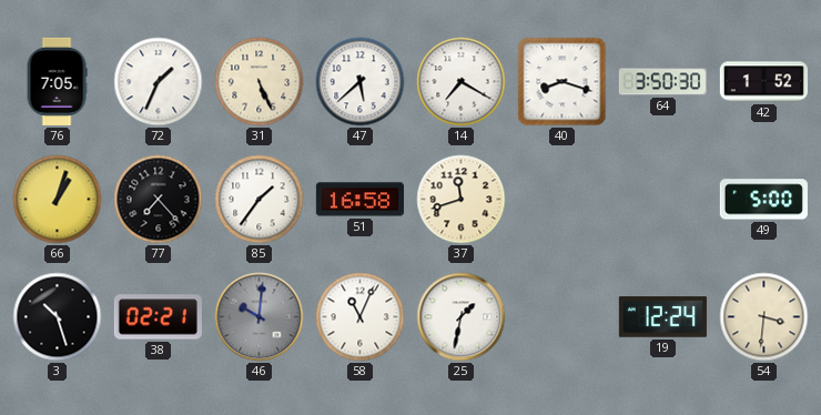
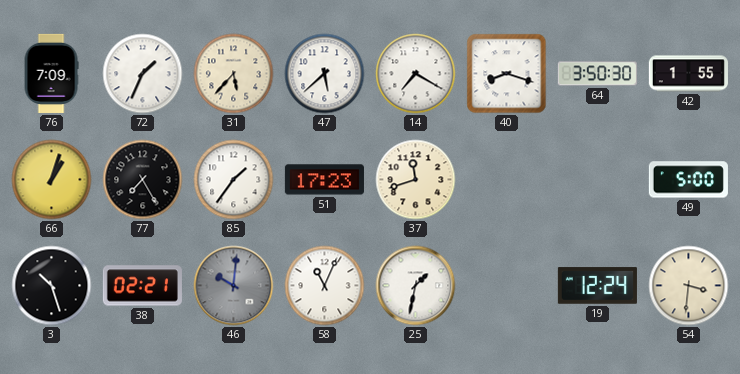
76: 7:05 -> 7:09 (51, 73)
31: 5:26 -> 5:37 (234, 74)
42: 1:52 -> 1:55 (688, 74)
77: 7:23 -> 7:25 (143, 180)
51: 16:58 -> 17:23 (324, 180)
